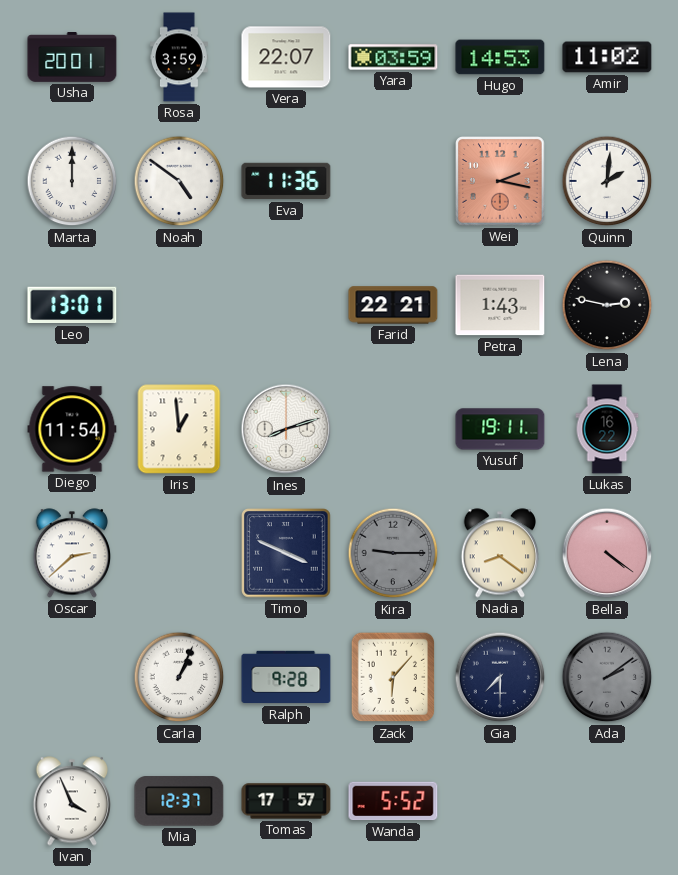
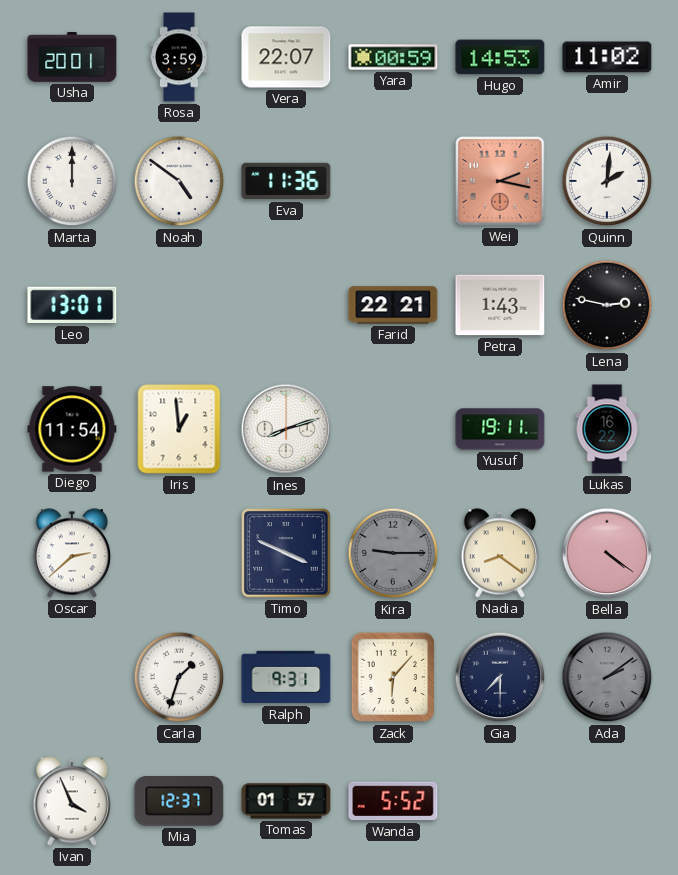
Yara: 03:59 -> 00:59 (393, 57)
Carla: 1:04 -> 1:33 (179, 677)
Ralph: 9:28 -> 9:31 (286, 677)
Tomas: 17:57 -> 01:57 (286, 801)
